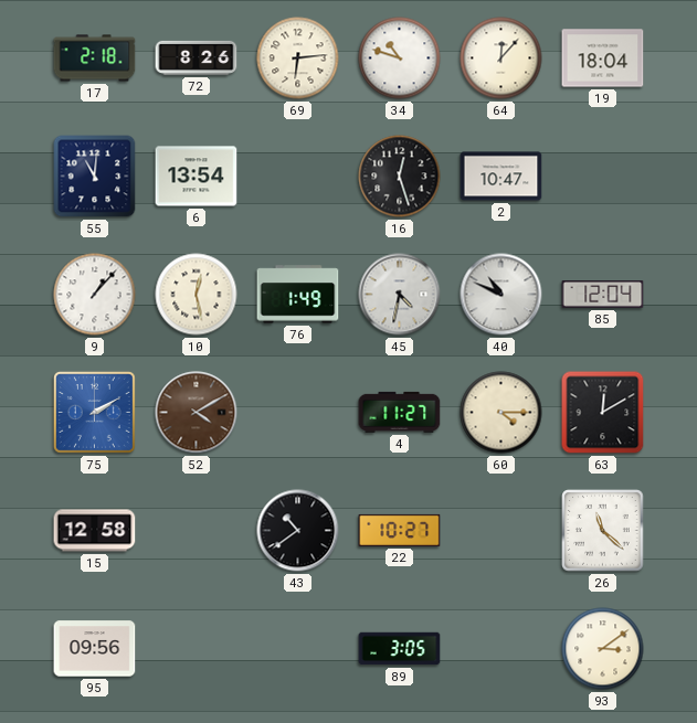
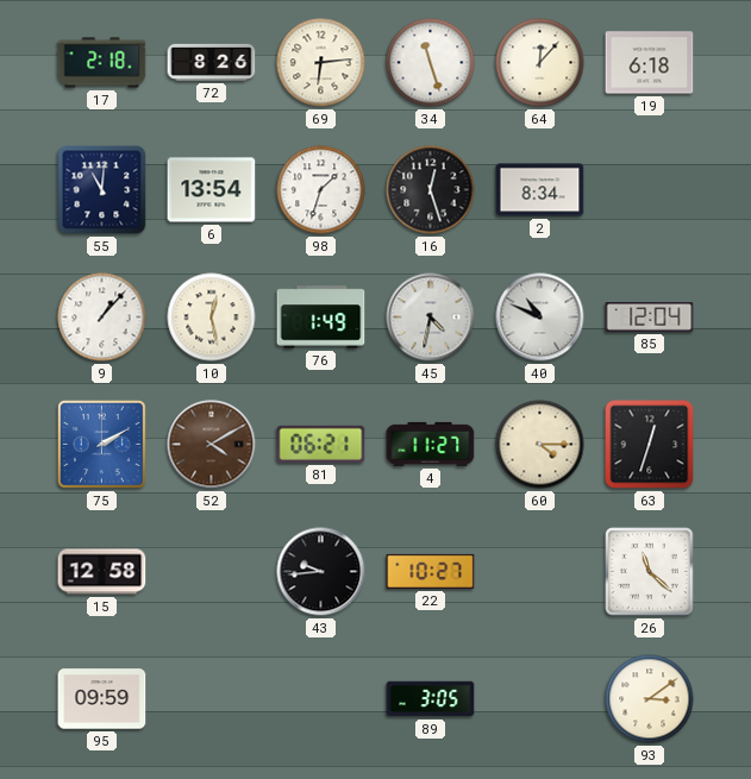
34: 10:48 -> 11:27 (431, 63)
19: 18:04 -> 6:18 (650, 63)
98: none -> 1:33 (321, 190)
2: 10:47 -> 8:34 (540, 190)
81: none -> 06:21 (321, 444)
63: 12:10 -> 12:33 (650, 445)
43: 10:39 -> 9:44 (321, 572)
95: 09:56 -> 09:59 (102, 699)
